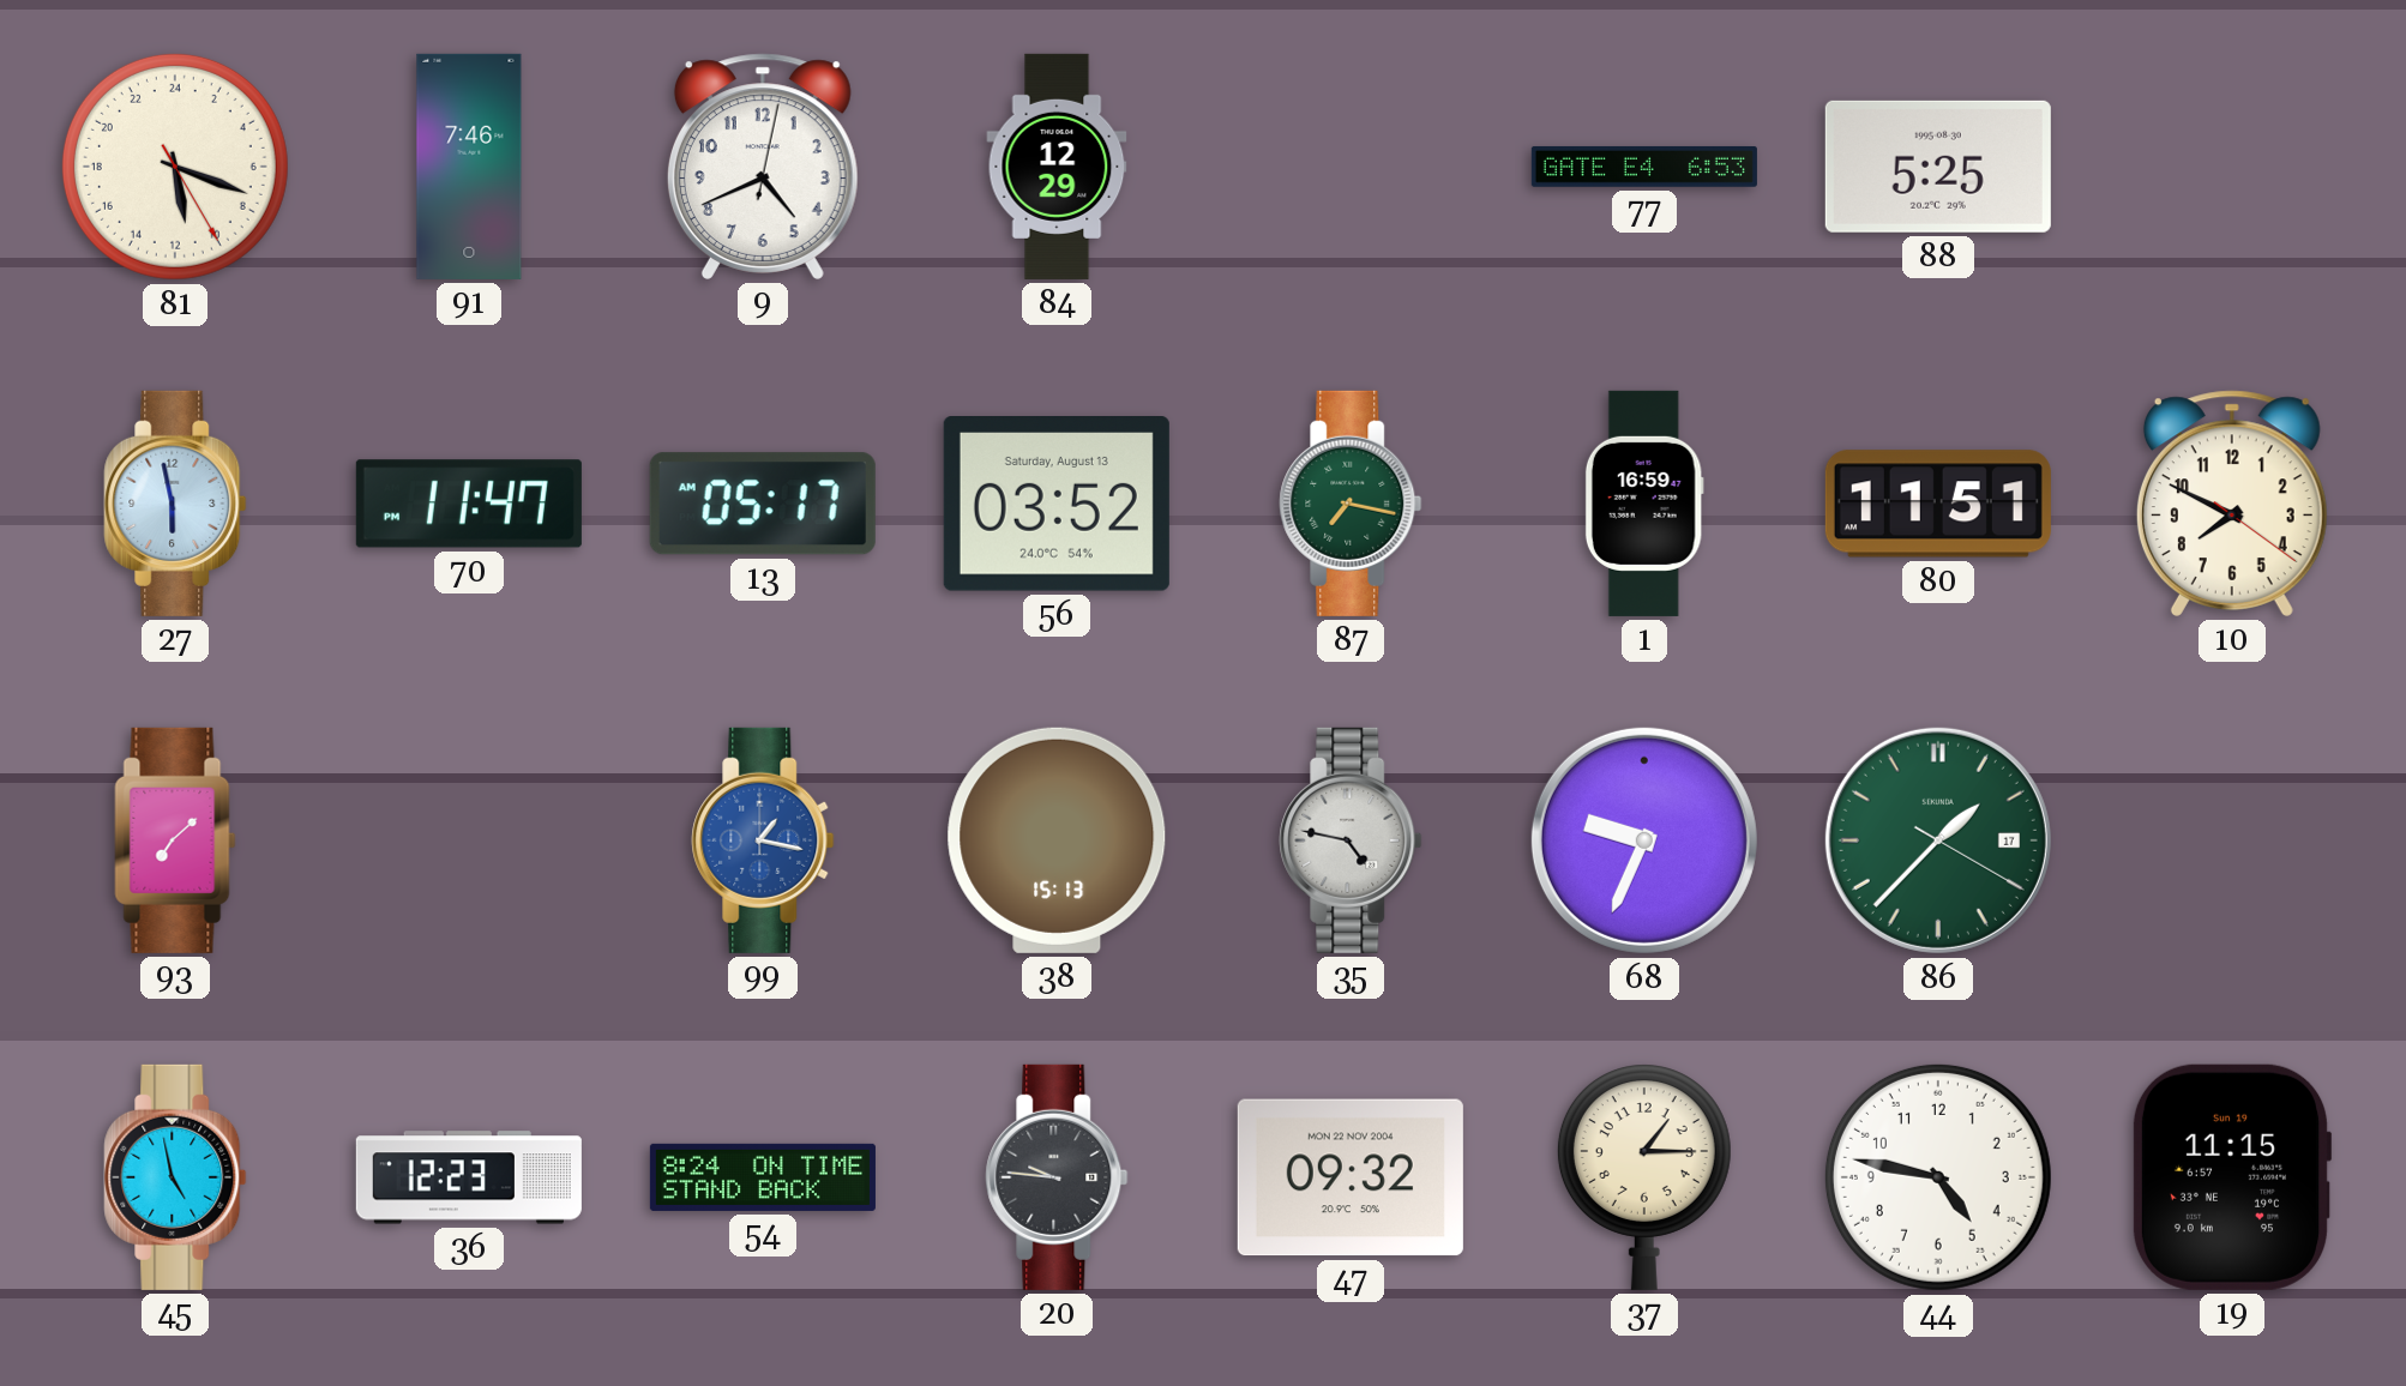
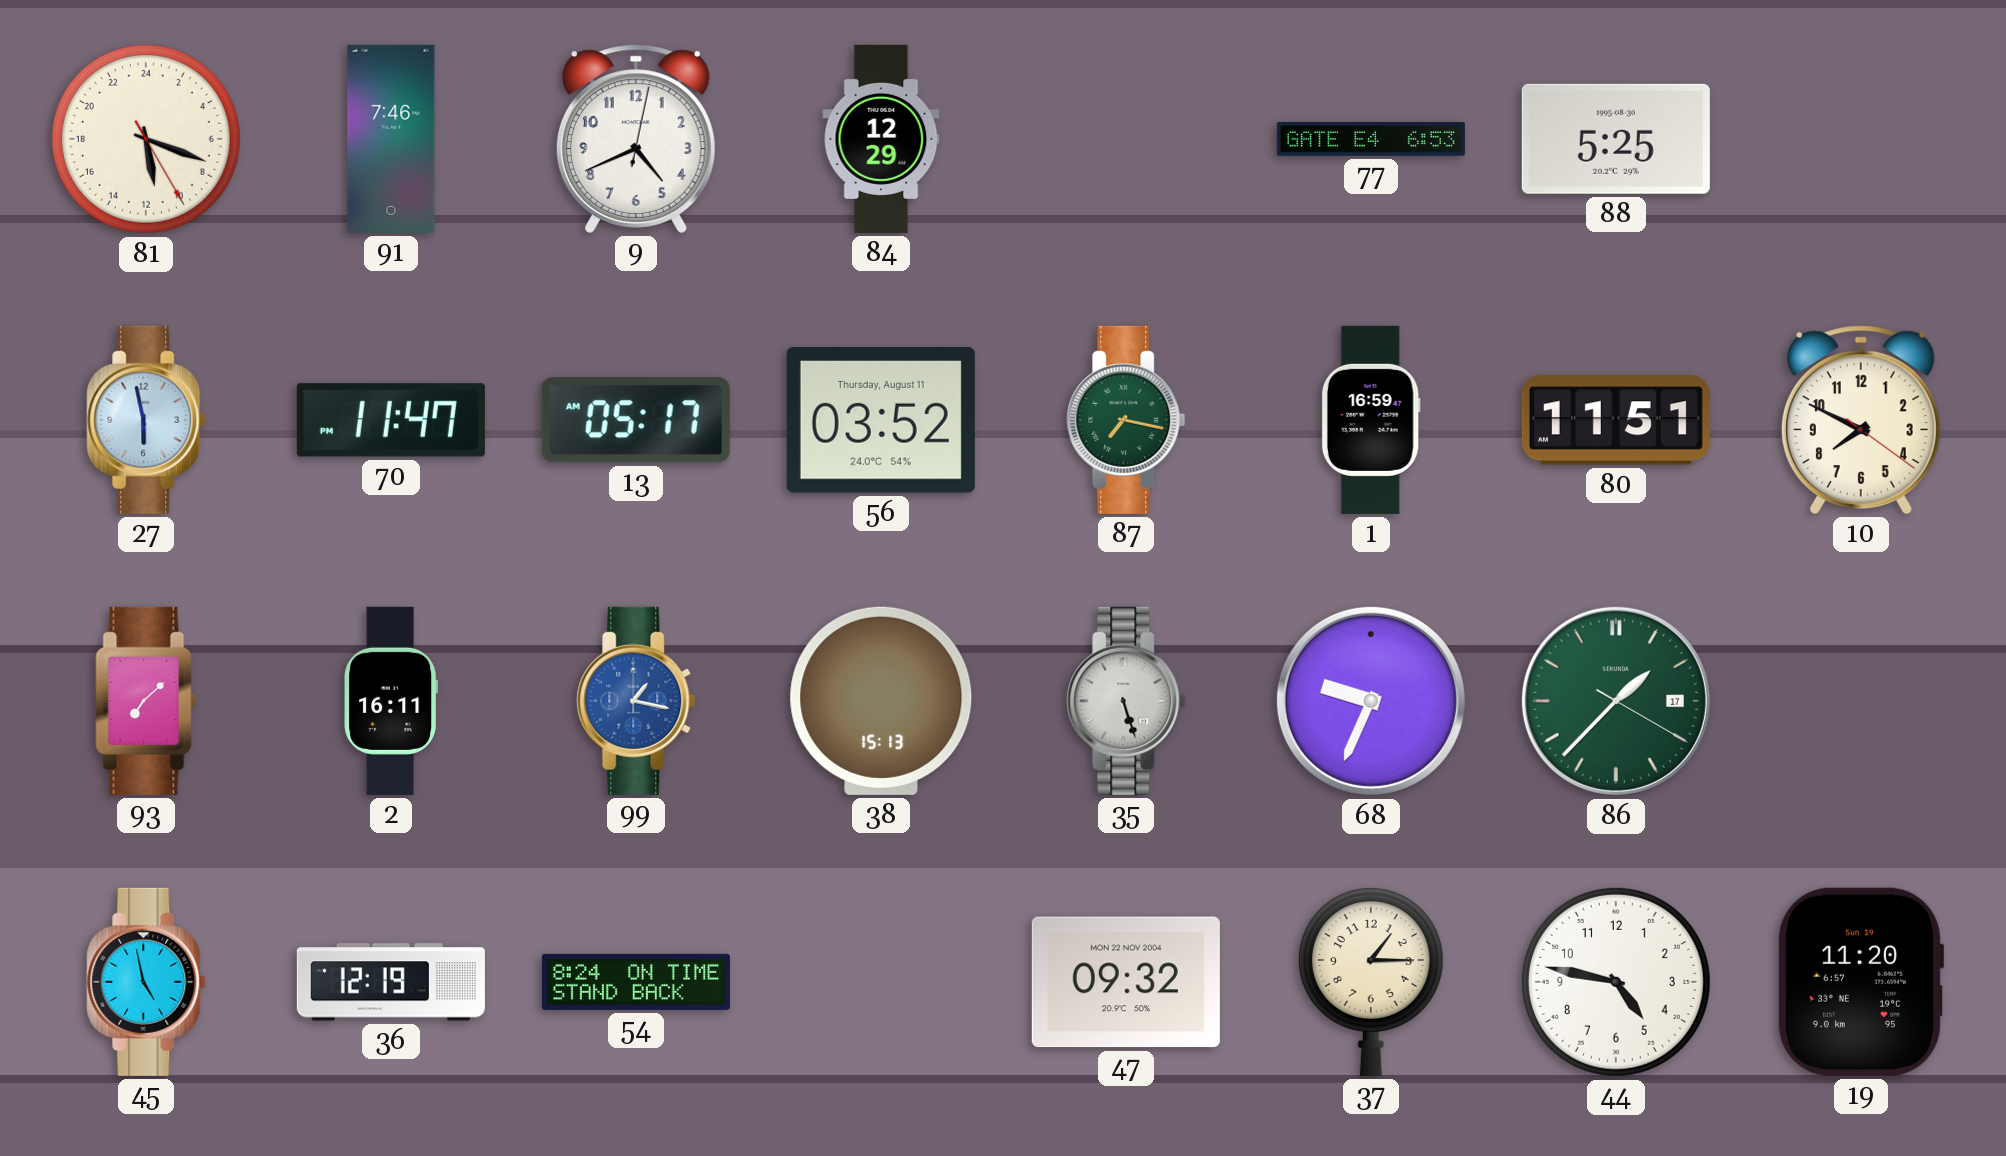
56 date: Saturday, August 13 -> Thursday, August 11 (881, 421)
2: none -> 16:11 (391, 701)
35: 4:47 -> 5:27 (1126, 701)
36: 12:23 -> 12:19 (391, 982)
20: 9:46 -> none (1057, 1177)
19: 11:15 -> 11:20 (1861, 982)
